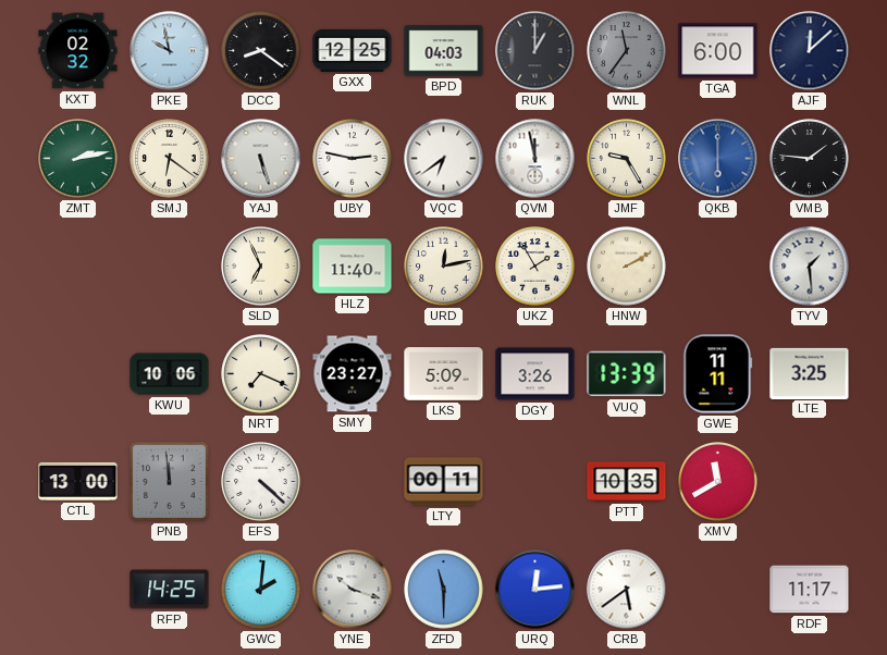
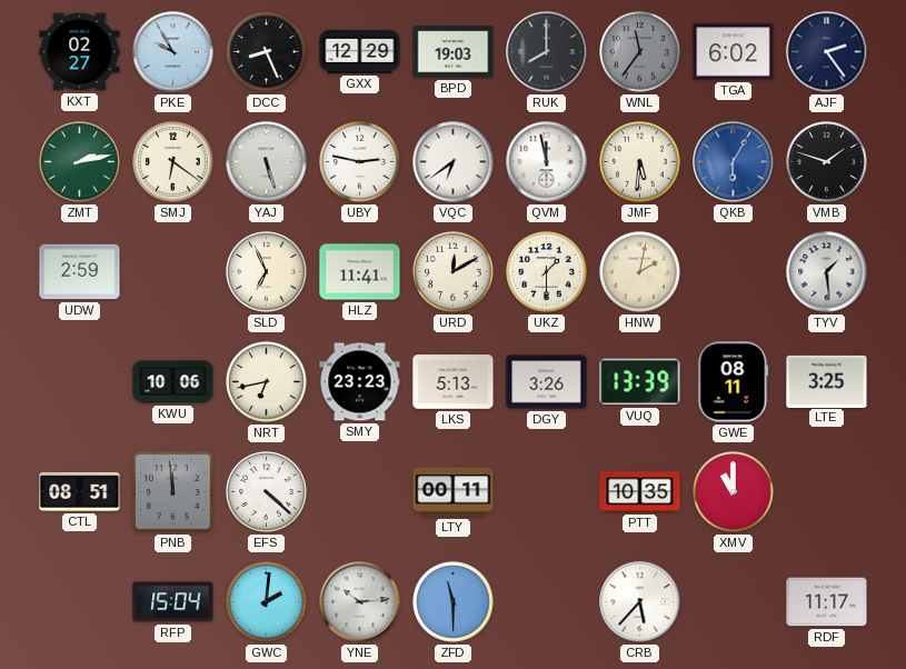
KXT: 02:32 -> 02:27 (80, 52)
PKE: 9:58 -> 9:55 (173, 52)
DCC: 8:21 -> 8:26 (267, 52)
GXX: 12:25 -> 12:29 (360, 51)
BPD: 04:03 -> 19:03 (454, 52)
RUK: 1:00 -> 8:00 (547, 52)
TGA: 6:00 -> 6:02 (734, 52)
AJF: 12:08 -> 2:24 (827, 52)
JMF: 9:25 -> 5:31 (640, 162)
QKB: 6:00 -> 6:05 (734, 162)
VMB: 1:46 -> 1:48 (827, 162)
UDW: none -> 2:59 (80, 272)
HLZ: 11:40 -> 11:41 (360, 272)
URD: 12:13 -> 12:10 (454, 272)
UKZ: 1:55 -> 1:30 (547, 272)
HNW: 2:10 -> 2:02 (640, 272)
NRT: 7:19 -> 6:43 (267, 382)
SMY: 23:27 -> 23:23 (360, 382)
LKS: 5:09 -> 5:13 (454, 382)
GWE: 11:11 -> 08:11 (734, 382)
CTL: 13:00 -> 08:51 (80, 491)
XMV: 11:40 -> 11:00 (734, 492)
RFP: 14:25 -> 15:04 (173, 602)
YNE: 10:18 -> 10:14 (360, 602)
URQ: 12:14 -> none (535, 590)
CRB: 5:39 -> 5:37 (640, 602)
